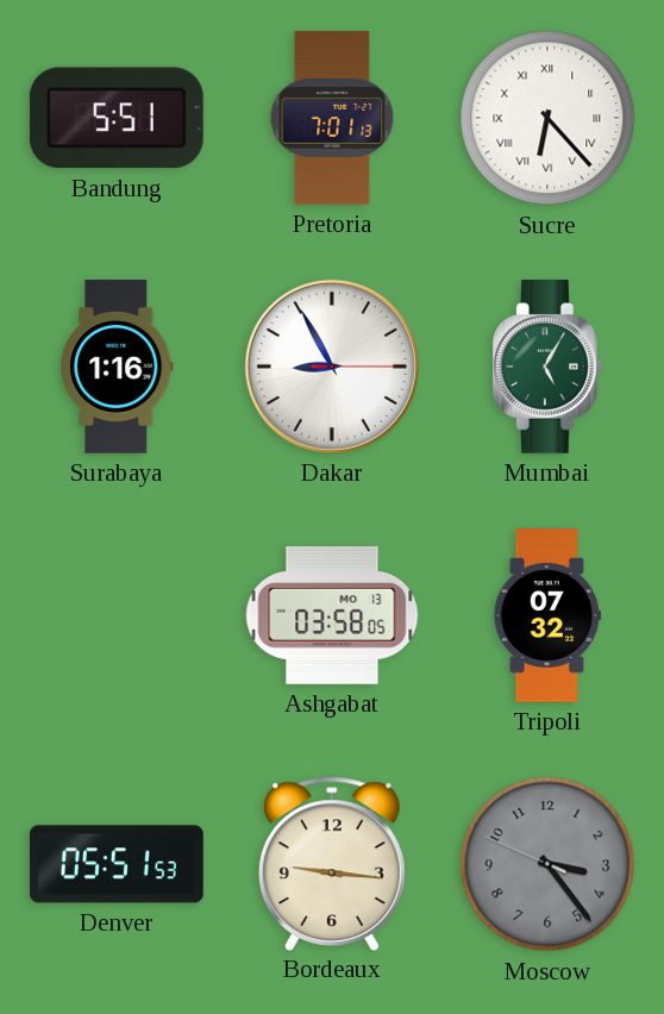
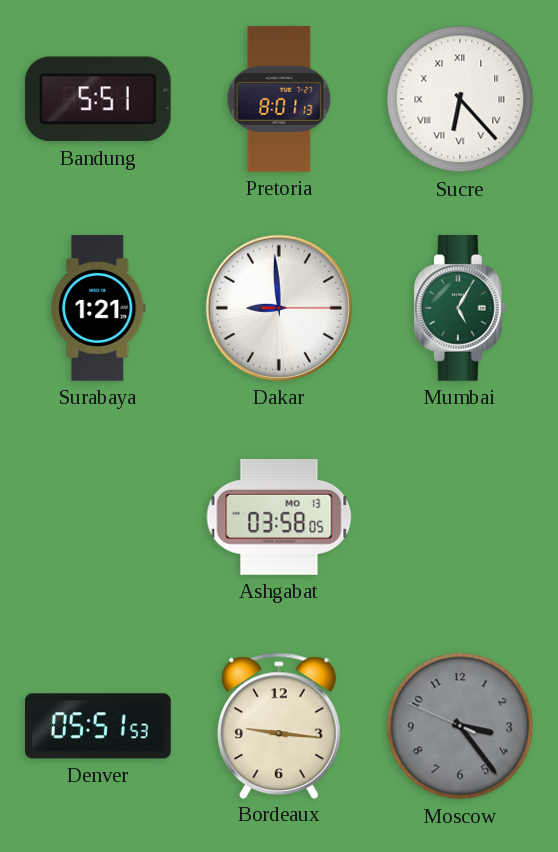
Pretoria: 7:01 -> 8:01 (279, 99)
Surabaya: 1:16 -> 1:21 (98, 308)
Dakar: 8:55 -> 8:59 (279, 308)
Tripoli: 07:32 -> none (547, 615)
